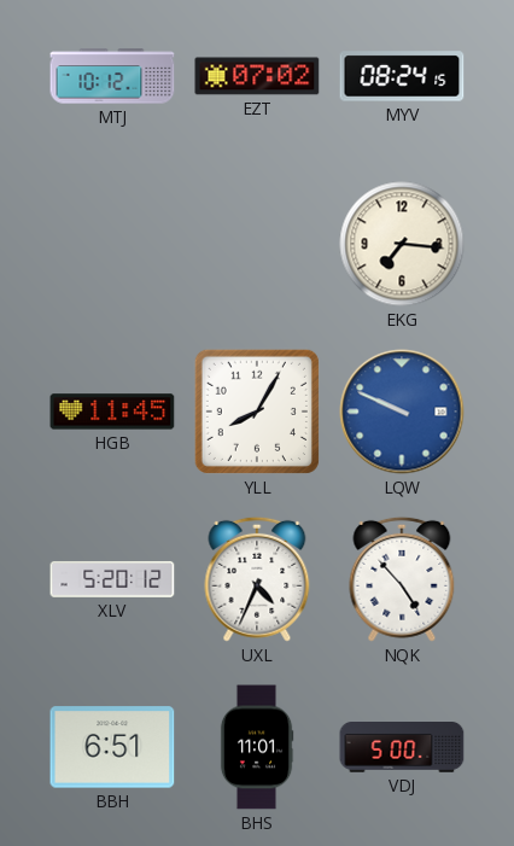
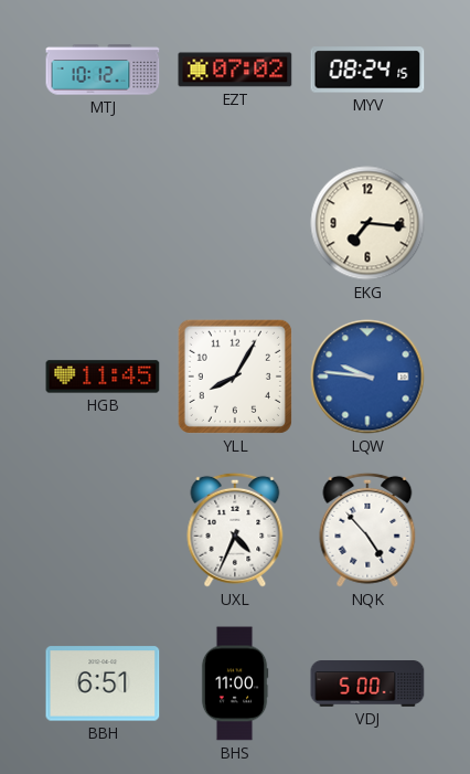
LQW: 9:49 -> 9:46 (367, 377)
XLV: 5:20 -> none (112, 579)
BHS: 11:01 -> 11:00 (235, 683)
